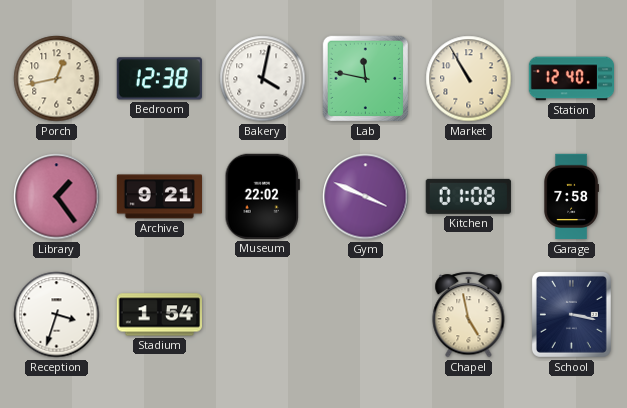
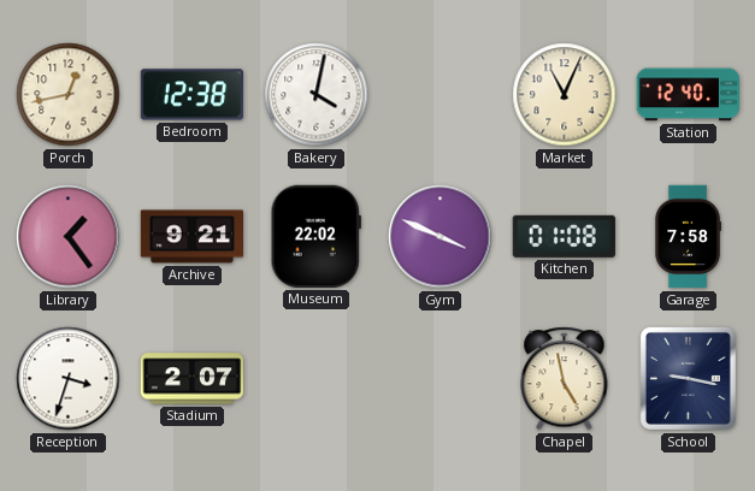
Lab: 11:47 -> none (366, 79)
Market: 10:55 -> 11:04 (565, 95)
Stadium: 1:54 -> 2:07 (191, 379)
School: 3:17 -> 9:17 (688, 378)
